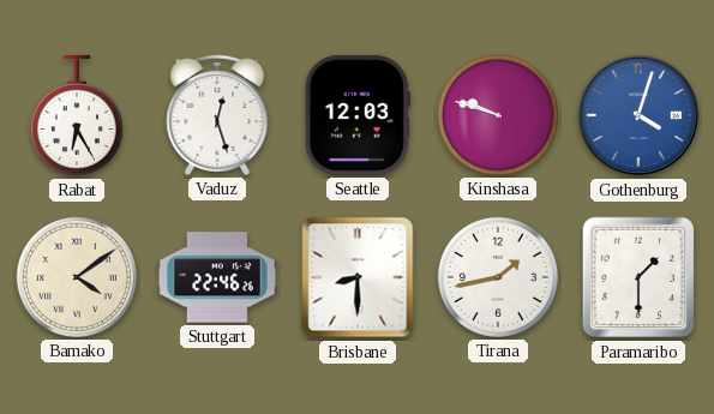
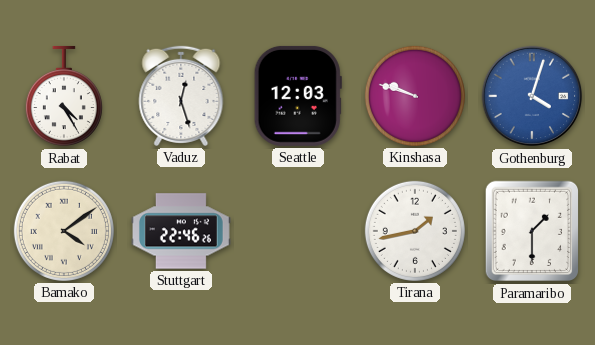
Rabat: 6:25 -> 4:25 (64, 96)
Brisbane: 8:30 -> none (358, 277)
